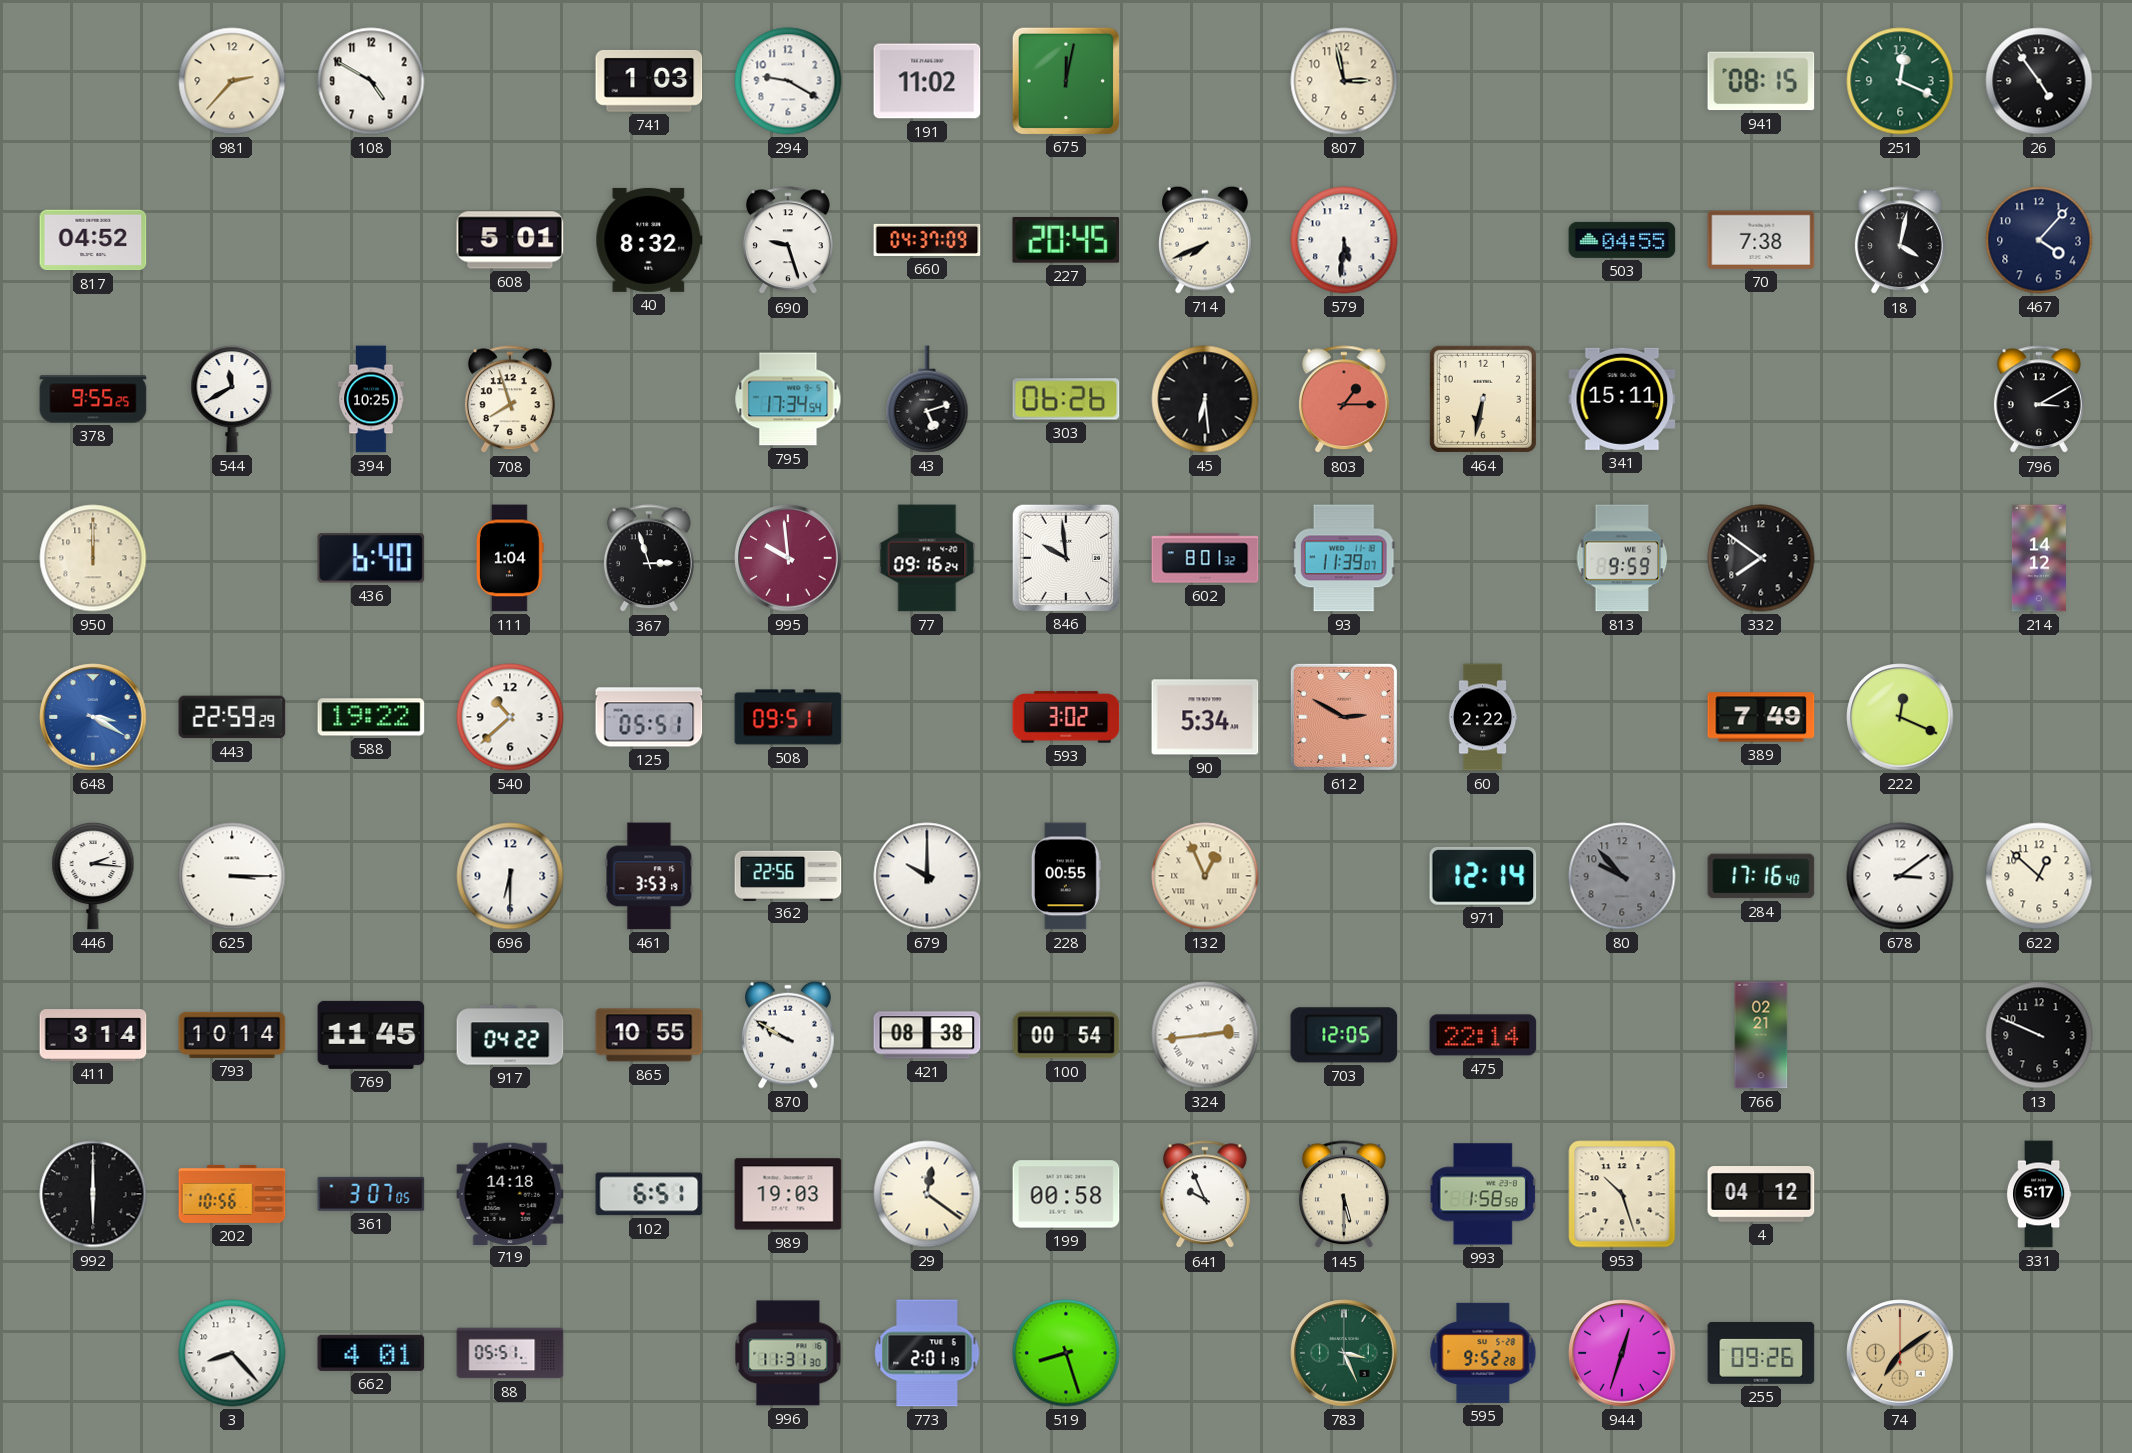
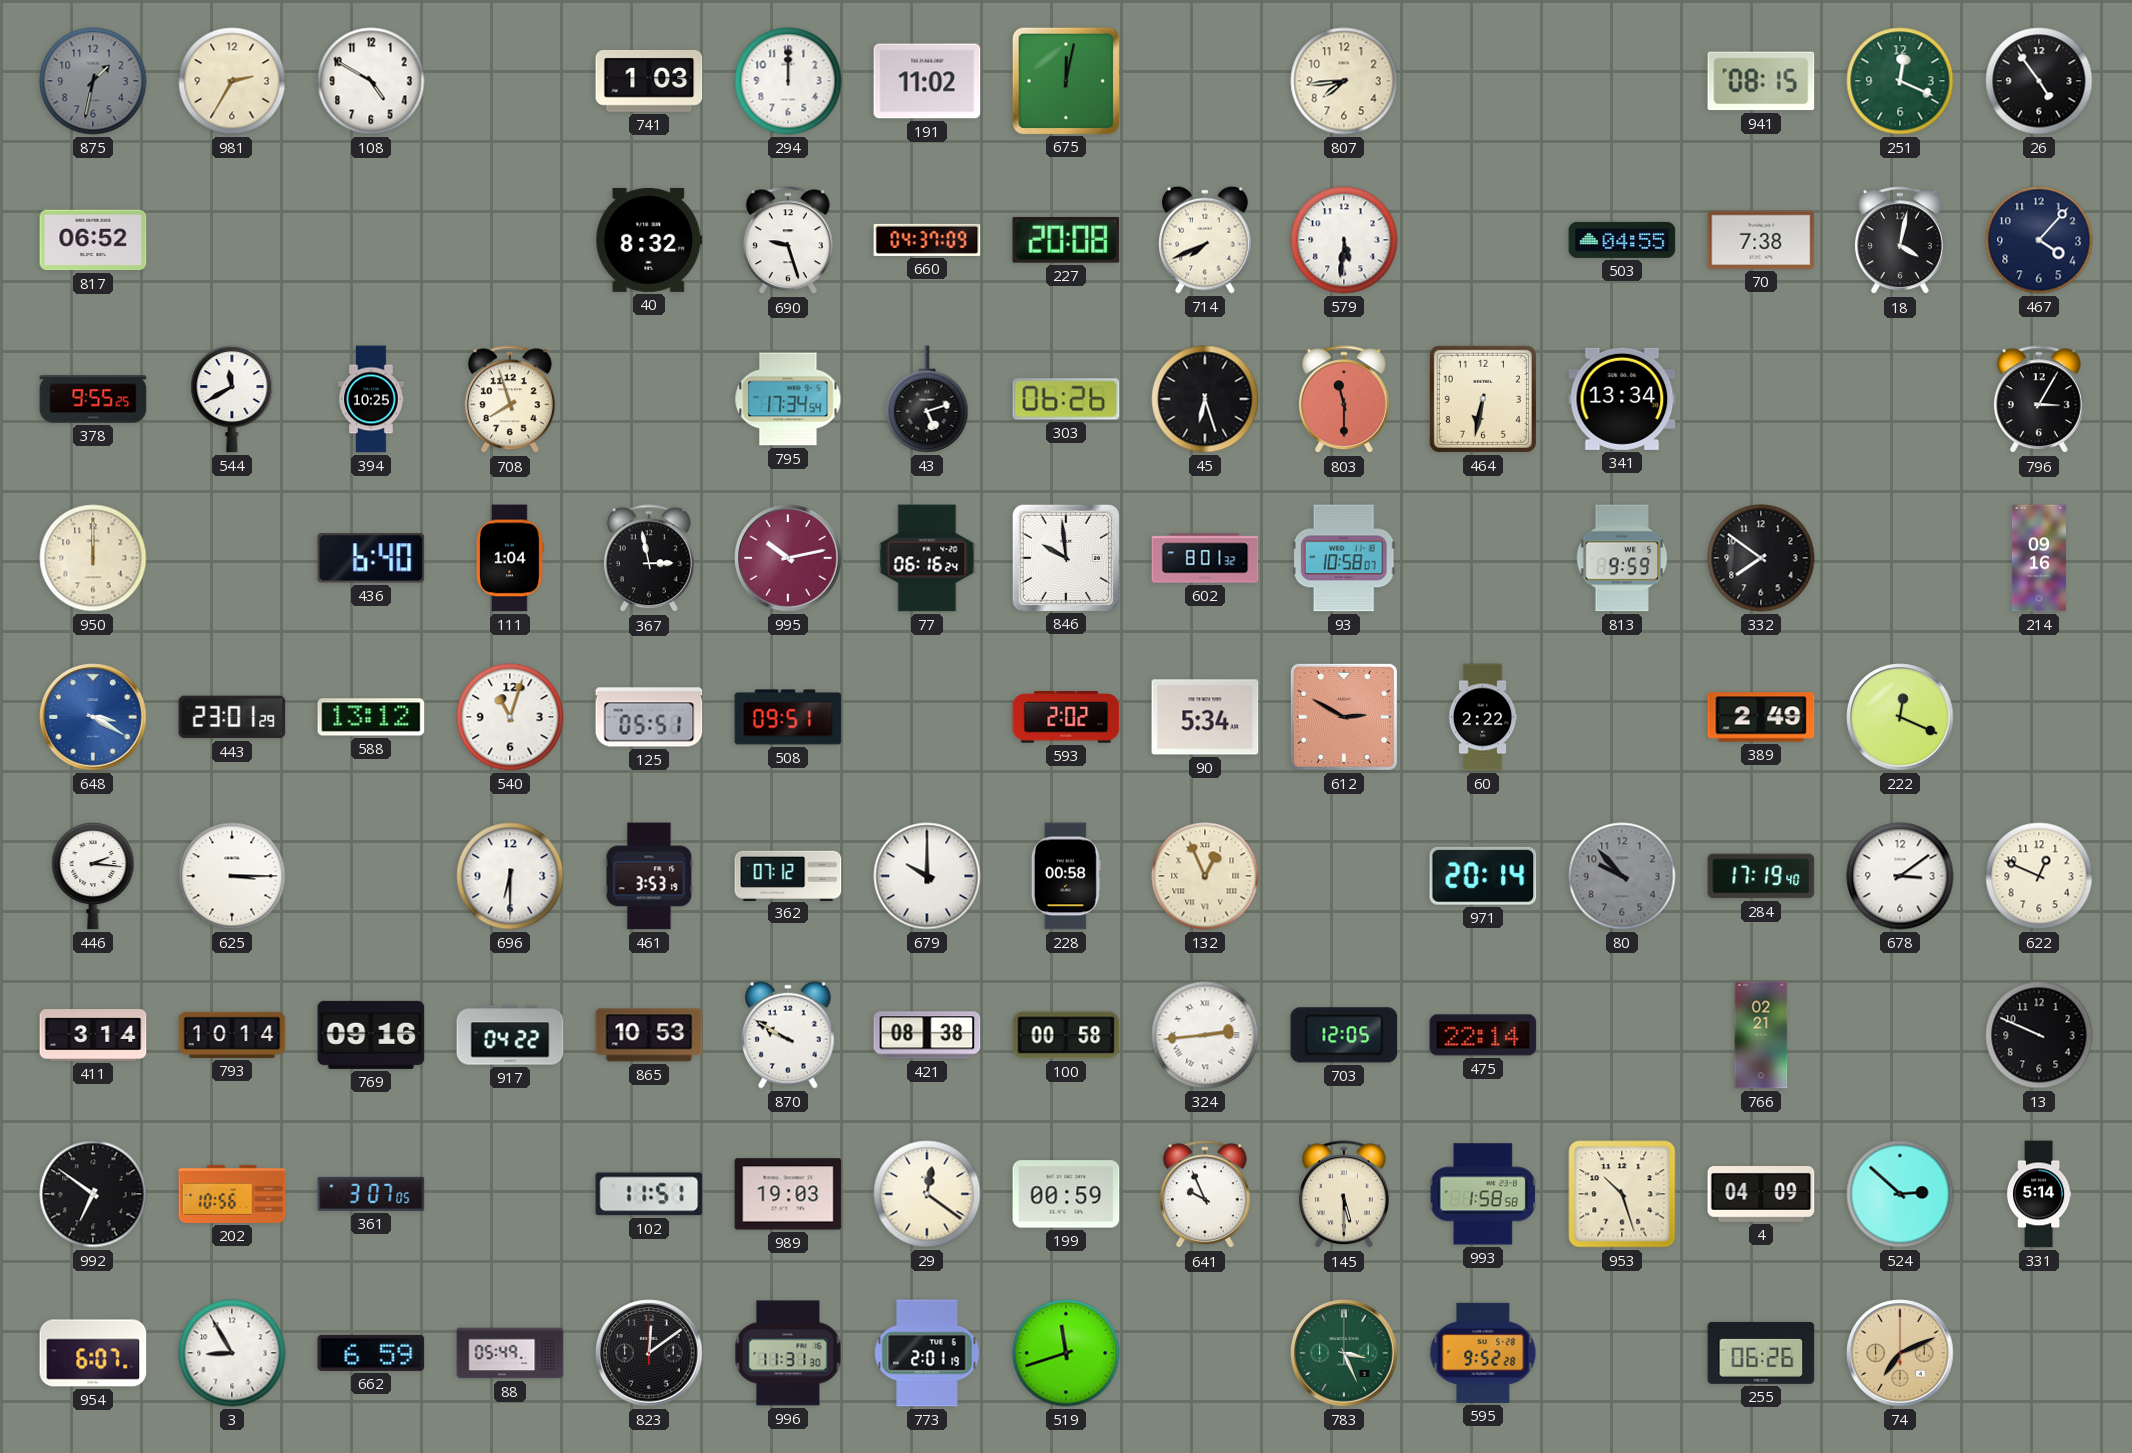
875: none -> 1:32 (93, 81)
981: 2:37 -> 2:35 (232, 81)
294: 9:20 -> 12:00 (788, 81)
807: 2:58 -> 7:44 (1344, 81)
817: 04:52 -> 06:52 (93, 240)
608: 5:01 -> none (510, 240)
227: 20:45 -> 20:08 (1066, 240)
45: 6:29 -> 6:27 (1205, 399)
803: 1:15 -> 11:30 (1344, 400)
341: 15:11 -> 13:34 (1622, 399)
796: 3:10 -> 3:05 (2039, 400)
367: 2:57 -> 2:58 (649, 559)
995: 9:59 -> 10:13 (788, 558)
77: 09:16 -> 06:16 (927, 558)
93: 11:39 -> 10:58 (1344, 558)
214: 14:12 -> 09:16 (2039, 558)
443: 22:59 -> 23:01 (232, 717)
588: 19:22 -> 13:12 (371, 717)
540: 10:38 -> 11:03 (510, 717)
593: 3:02 -> 2:02 (1066, 717)
389: 7:49 -> 2:49 (1761, 717)
362: 22:56 -> 07:12 (788, 875)
228: 00:55 -> 00:58 (1066, 876)
971: 12:14 -> 20:14 (1483, 876)
284: 17:16 -> 17:19 (1761, 876)
622: 12:52 -> 12:49 (2039, 876)
769: 11:45 -> 09:16 (371, 1035)
865: 10:55 -> 10:53 (649, 1035)
100: 00:54 -> 00:58 (1066, 1035)
992: 6:00 -> 6:51 (93, 1194)
719: 14:18 -> none (510, 1193)
102: 6:51 -> 11:51 (649, 1194)
199: 00:58 -> 00:59 (1066, 1194)
4: 04:12 -> 04:09 (1761, 1195)
524: none -> 2:52 (1900, 1194)
331: 5:17 -> 5:14 (2039, 1194)
954: none -> 6:07 (93, 1353)
3: 8:23 -> 8:55 (232, 1353)
662: 4:01 -> 6:59 (371, 1353)
88: 05:51 -> 05:49 (510, 1353)
823: none -> 12:09 (649, 1353)
519: 8:27 -> 11:42 (1066, 1353)
944: 12:33 -> none (1622, 1353)
255: 09:26 -> 06:26 (1761, 1353)
74: 7:09 -> 7:11 (1900, 1353)
